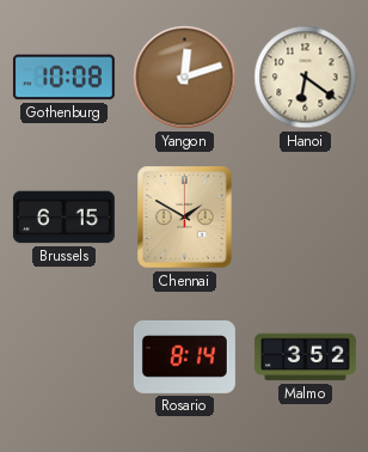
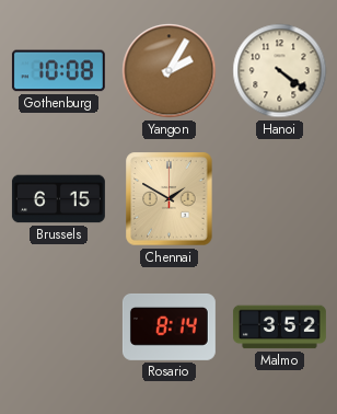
Yangon: 12:12 -> 2:05 (170, 71)
Hanoi: 6:21 -> 4:21 (280, 71)
